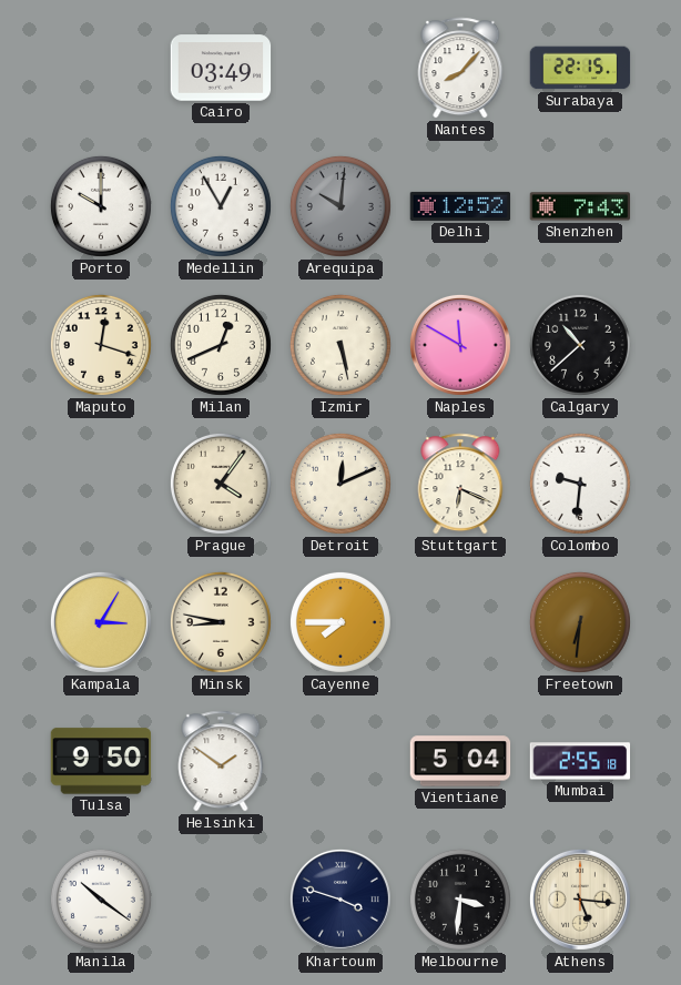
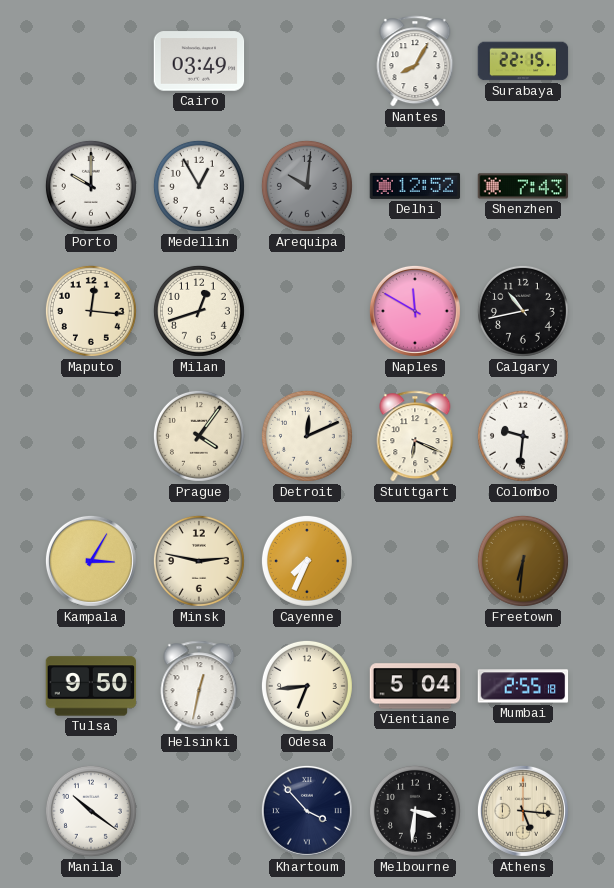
Nantes: 8:07 -> 8:05 (415, 61)
Maputo: 12:18 -> 12:16 (91, 311)
Milan: 12:41 -> 12:42 (199, 311)
Izmir: 5:28 -> none (340, 345)
Calgary: 10:38 -> 10:43 (523, 311)
Minsk: 8:47 -> 2:47 (199, 561)
Cayenne: 7:45 -> 7:34 (307, 561)
Helsinki: 1:51 -> 12:32 (199, 686)
Odesa: none -> 6:44 (307, 686)
Khartoum: 3:48 -> 3:53 (307, 811)
